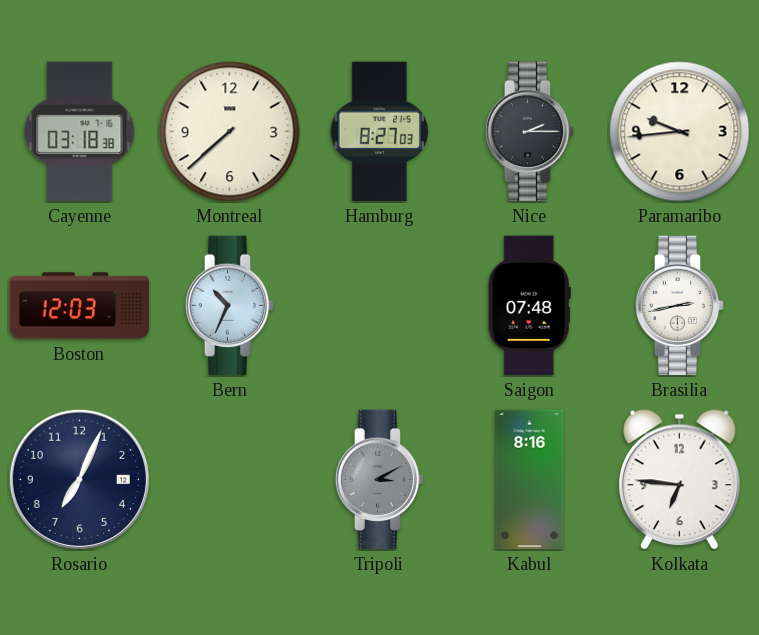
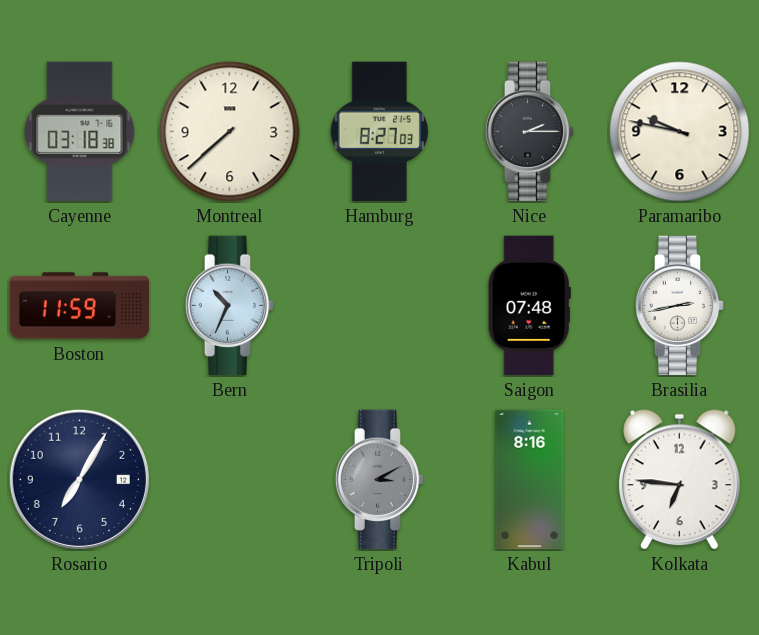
Paramaribo: 9:44 -> 9:47 (680, 132)
Boston: 12:03 -> 11:59 (80, 306)
Rosario: 7:04 -> 7:05 (79, 479)
